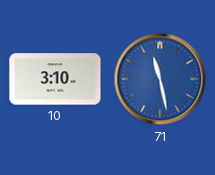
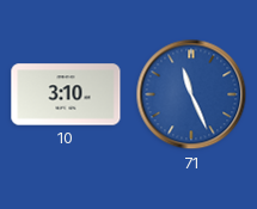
71: 11:28 -> 11:26 (191, 94)
